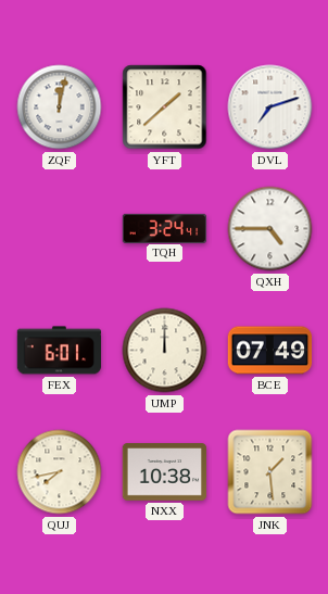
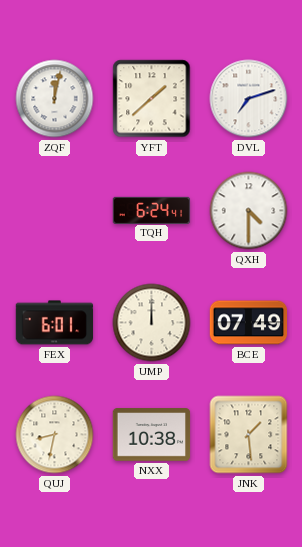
TQH: 3:24 -> 6:24 (152, 210)
QXH: 4:45 -> 4:30 (249, 211)
QUJ: 7:43 -> 8:32 (55, 435)
